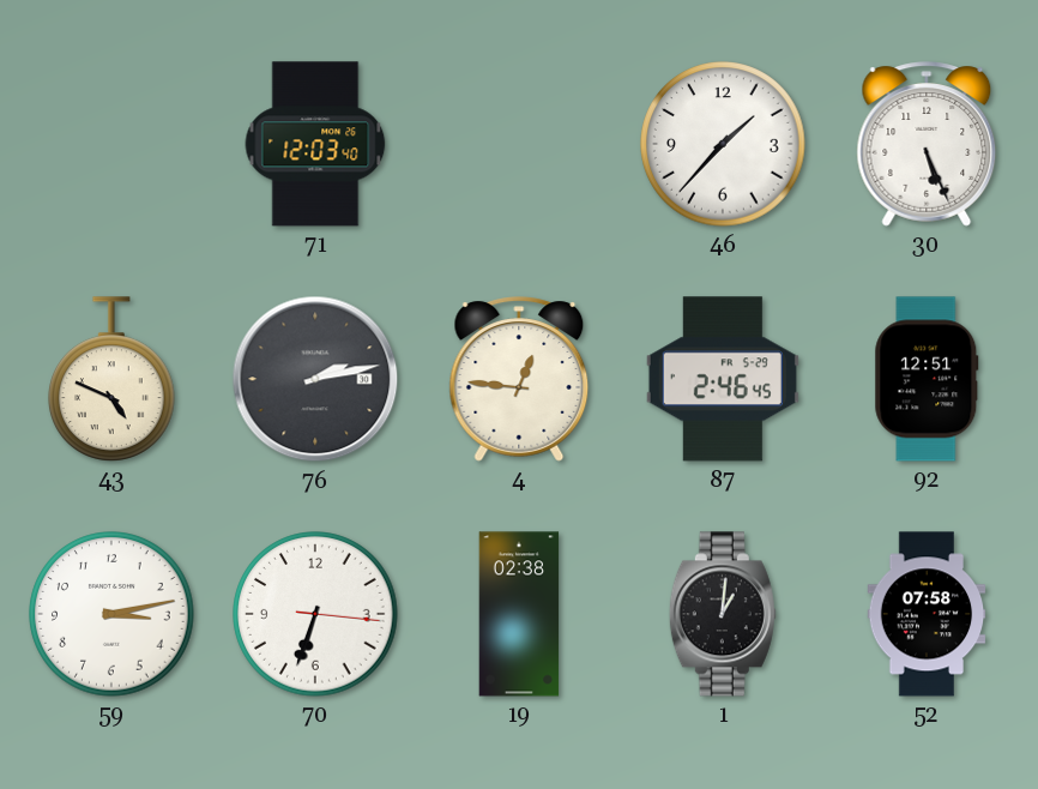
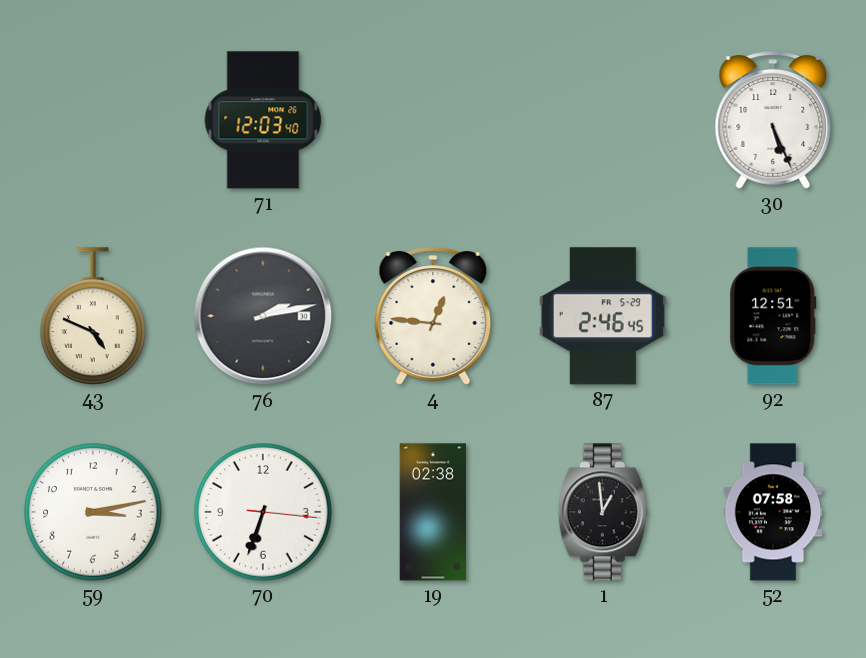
46: 1:37 -> none (723, 144)
1: 1:01 -> 12:59 (603, 512)
